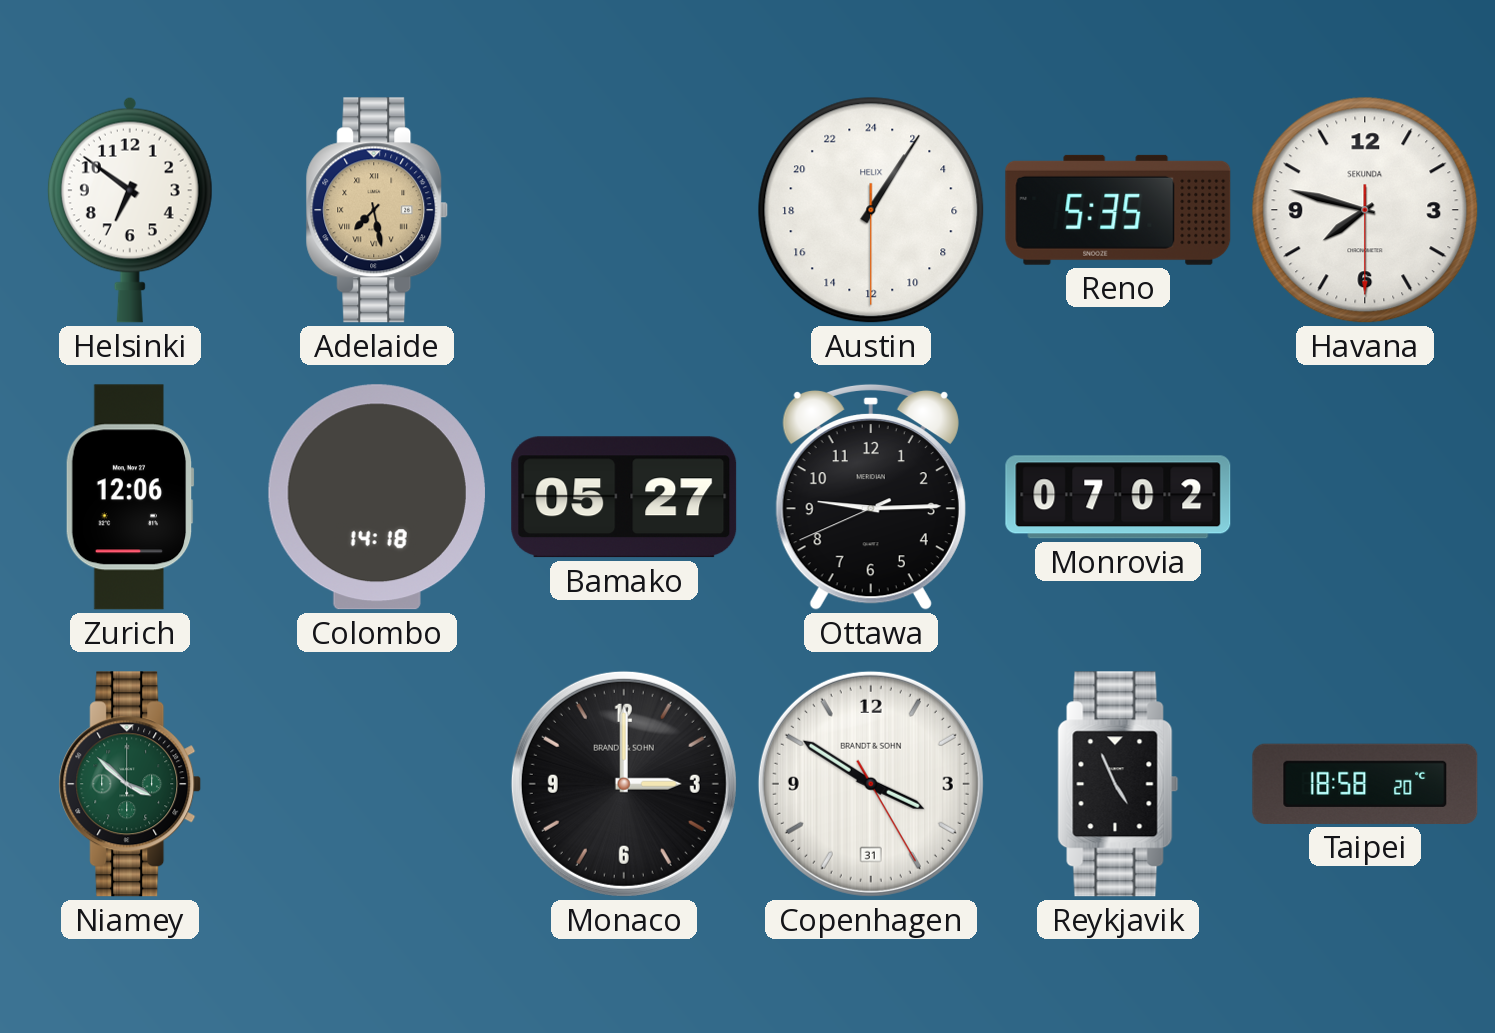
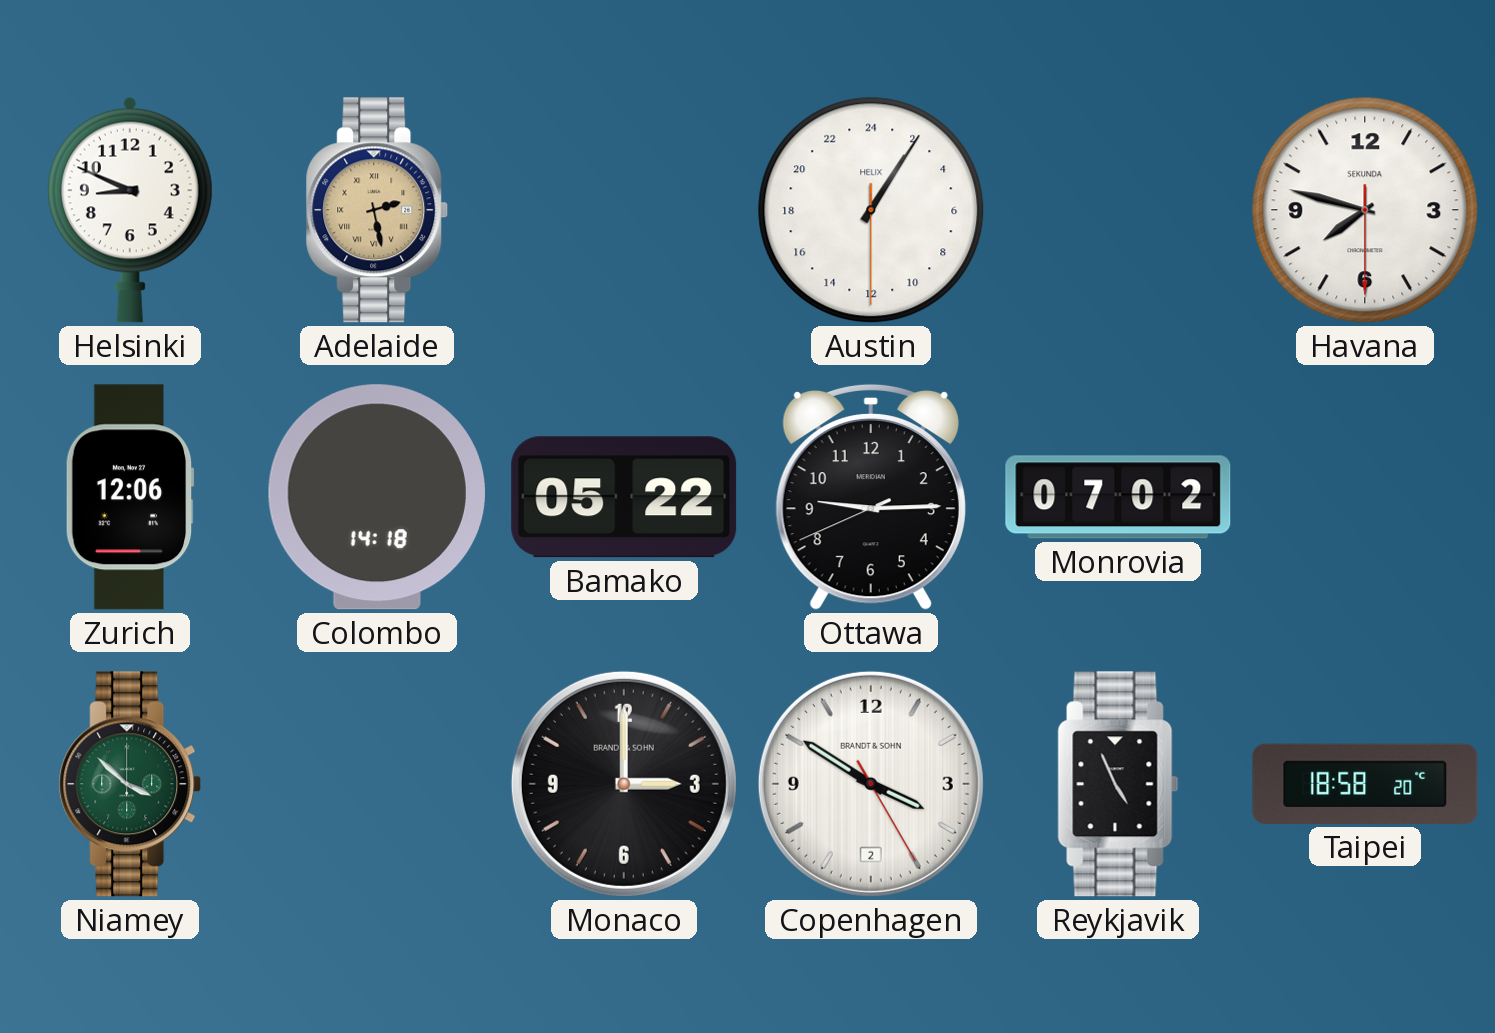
Helsinki: 6:51 -> 8:49 (130, 210)
Adelaide: 7:28 -> 2:28 (377, 210)
Reno: 5:35 -> none (1118, 210)
Bamako: 05:27 -> 05:22 (624, 497)
Copenhagen date: 31 -> 2 (871, 784)
